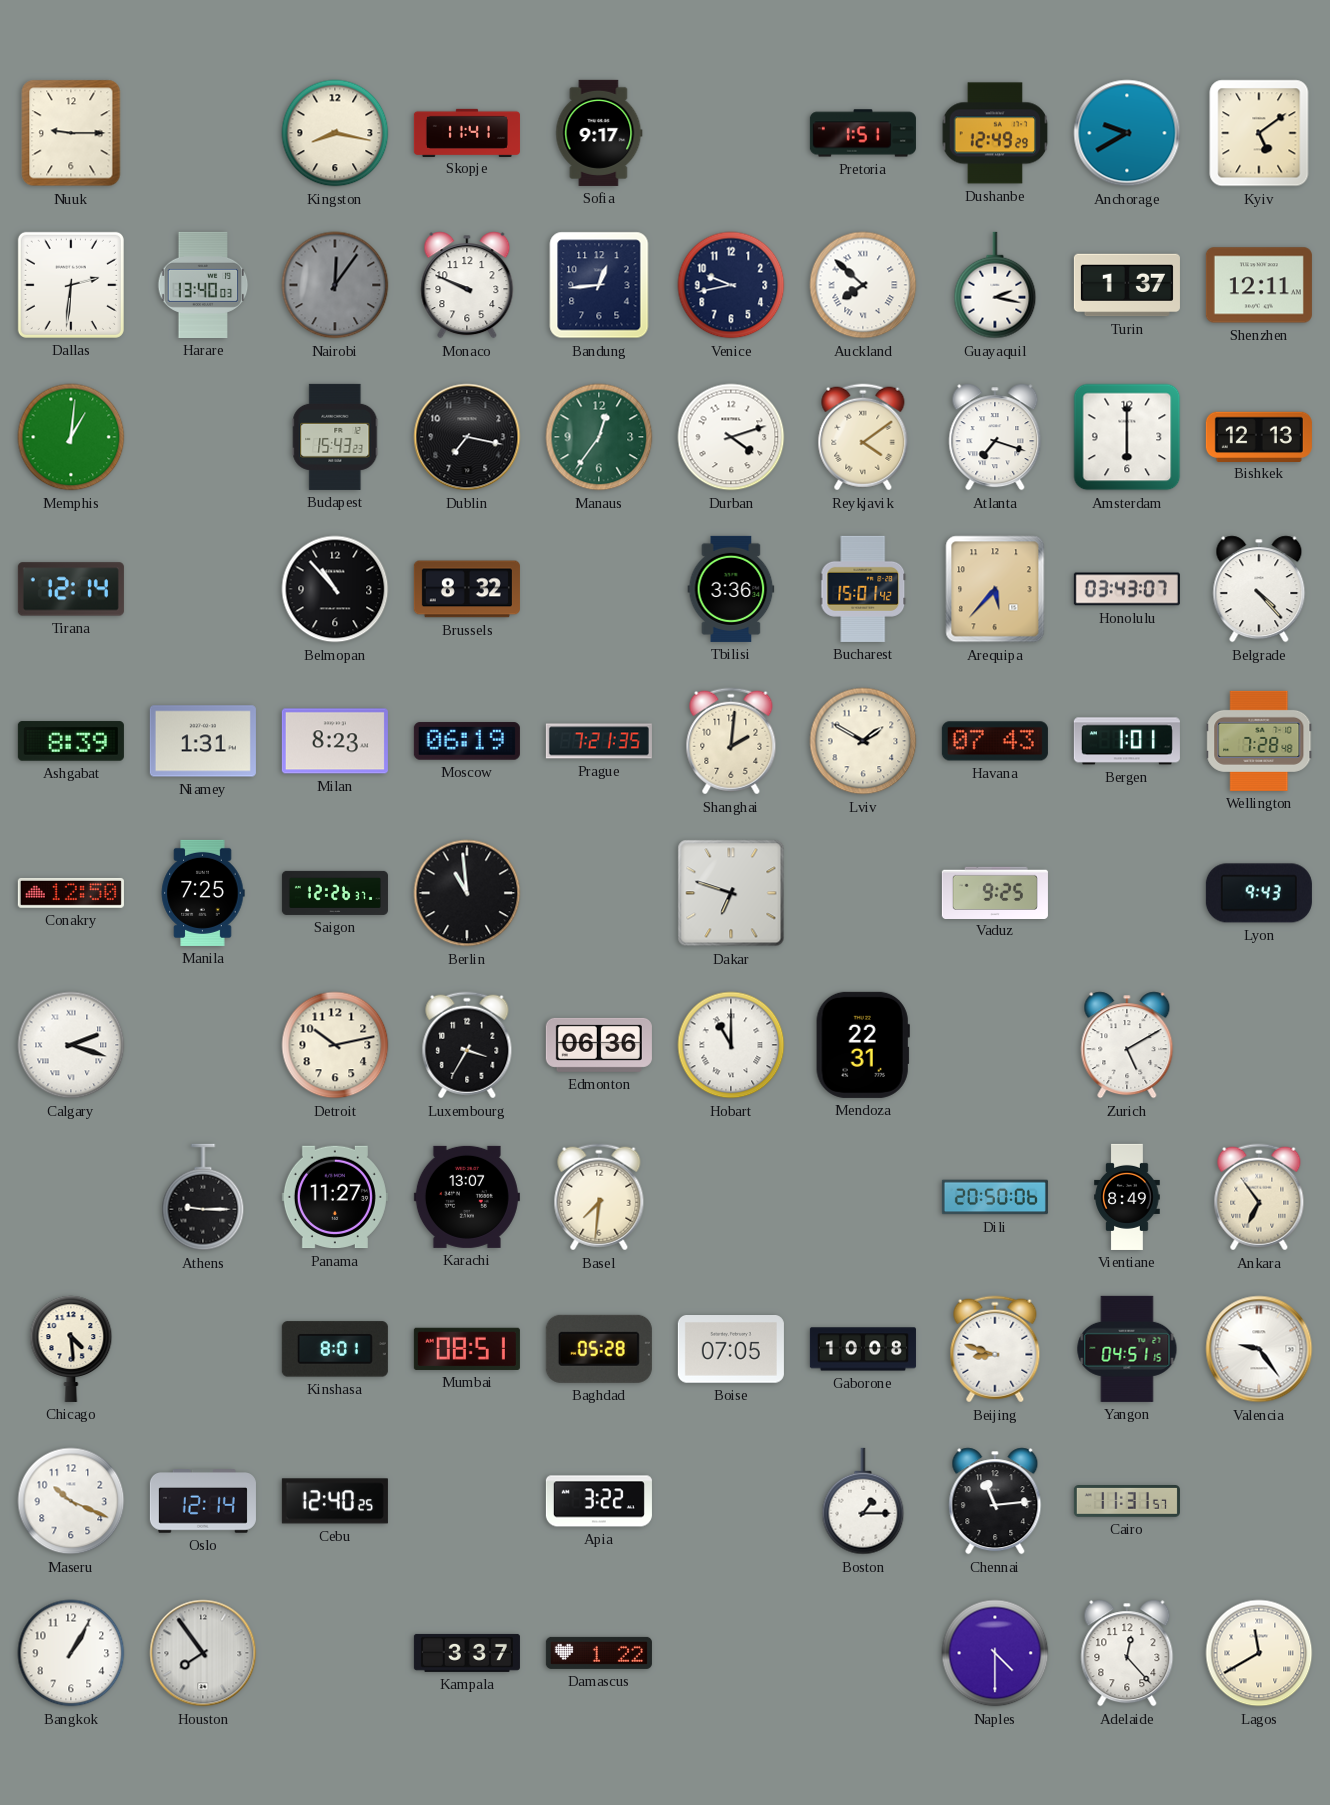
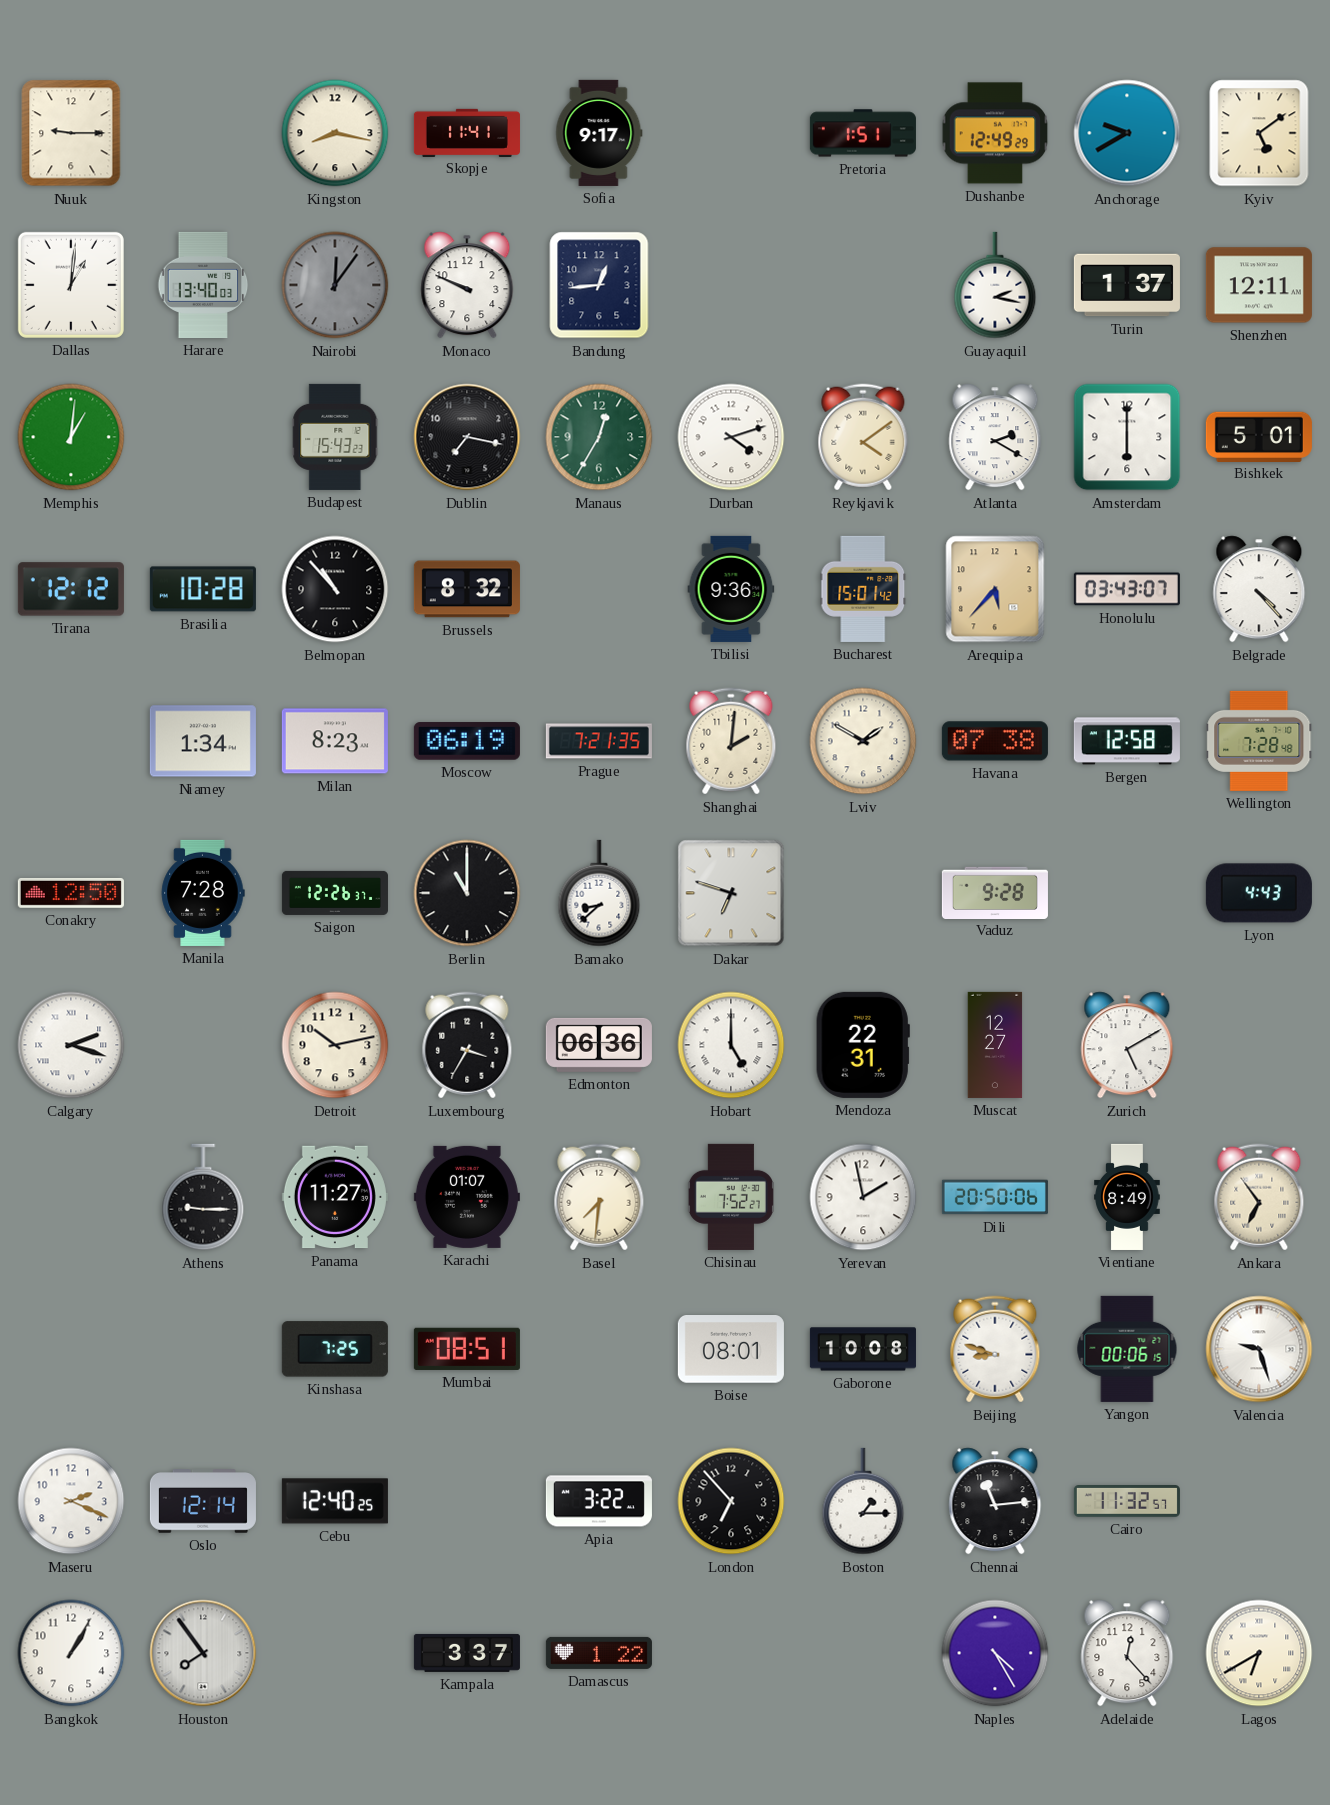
Dallas: 2:31 -> 1:01 (71, 285)
Venice: 9:43 -> none (731, 285)
Auckland: 7:52 -> none (863, 285)
Manaus: 12:36 -> 12:35 (599, 437)
Atlanta: 7:18 -> 2:20 (995, 437)
Bishkek: 12:13 -> 5:01 (1259, 436)
Tirana: 12:14 -> 12:12 (71, 589)
Brasilia: none -> 10:28 (203, 589)
Tbilisi: 3:36 -> 9:36 (731, 589)
Ashgabat: 8:39 -> none (71, 741)
Niamey: 1:31 -> 1:34 (203, 741)
Havana: 07:43 -> 07:38 (995, 741)
Bergen: 1:01 -> 12:58 (1127, 741)
Manila: 7:25 -> 7:28 (203, 893)
Berlin: 10:59 -> 11:00 (467, 893)
Bamako: none -> 8:38 (599, 893)
Vaduz: 9:25 -> 9:28 (995, 892)
Lyon: 9:43 -> 4:43 (1259, 893)
Hobart: 11:00 -> 5:00 (731, 1045)
Muscat: none -> 12:27 (995, 1045)
Karachi: 13:07 -> 01:07 (467, 1197)
Chisinau: none -> 7:52 (731, 1197)
Yerevan: none -> 1:58 (863, 1197)
Chicago: 4:29 -> none (71, 1349)
Kinshasa: 8:01 -> 7:25 (335, 1349)
Baghdad: 05:28 -> none (599, 1349)
Boise: 07:05 -> 08:01 (731, 1350)
Yangon: 04:51 -> 00:06 (1127, 1349)
Valencia: 9:24 -> 9:27 (1259, 1349)
Maseru: 10:19 -> 2:19 (71, 1501)
London: none -> 6:53 (731, 1501)
Cairo: 11:31 -> 11:32 (1127, 1502)
Naples: 4:30 -> 4:25 (995, 1653)
Lagos: 11:40 -> 6:40 (1259, 1653)
